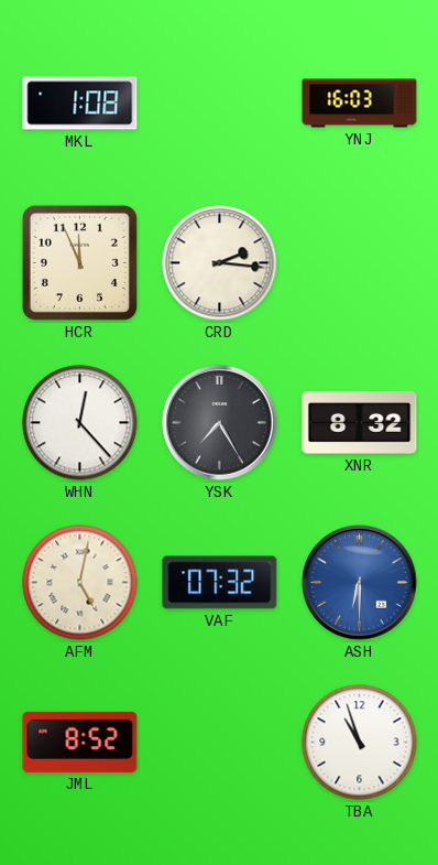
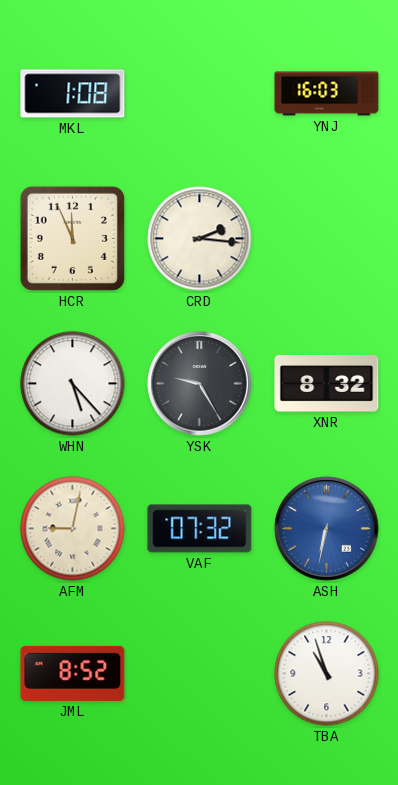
WHN: 12:23 -> 5:23 (73, 384)
YSK: 7:25 -> 9:25 (200, 384)
AFM: 5:02 -> 9:02 (73, 529)
ASH: 6:30 -> 6:32 (327, 529)
